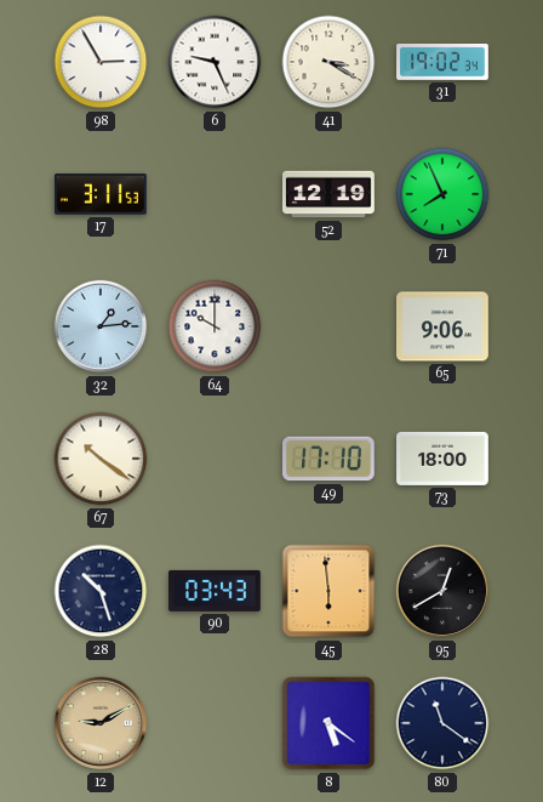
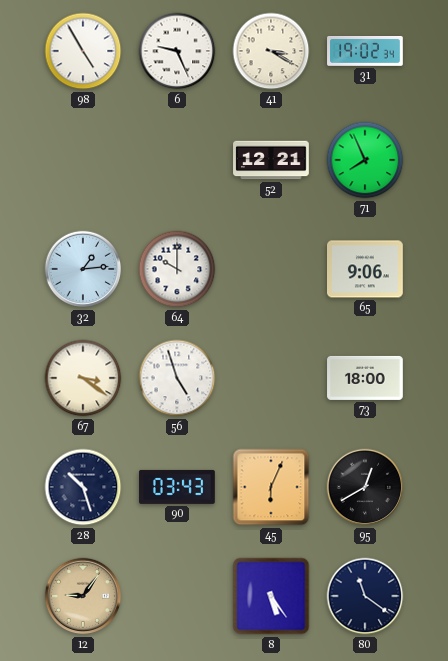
98: 2:55 -> 4:55 (83, 51)
17: 3:11 -> none (102, 194)
52: 12:19 -> 12:21 (271, 160)
67: 10:21 -> 3:21 (83, 378)
56: none -> 4:57 (177, 378)
49: 17:10 -> none (330, 459)
45: 5:59 -> 6:04 (271, 487)
12: 9:10 -> 9:06 (83, 596)
8: 5:21 -> 5:24 (271, 596)
